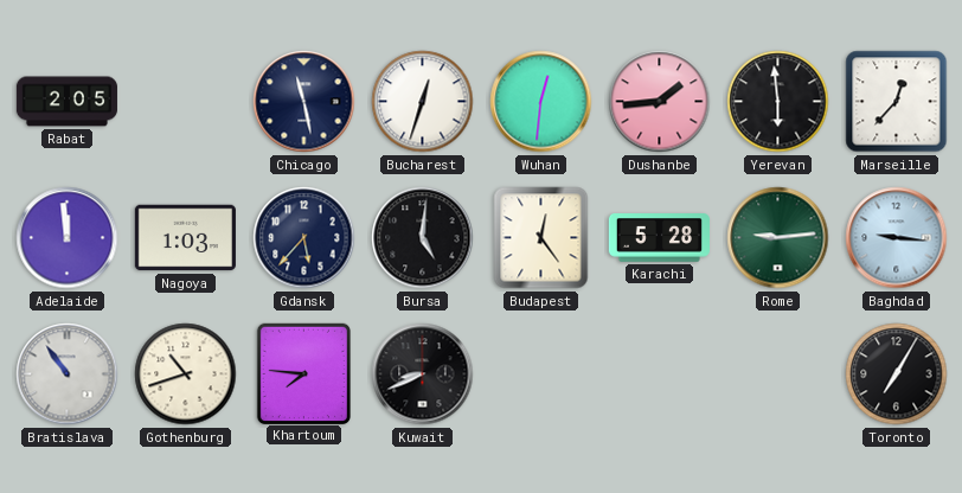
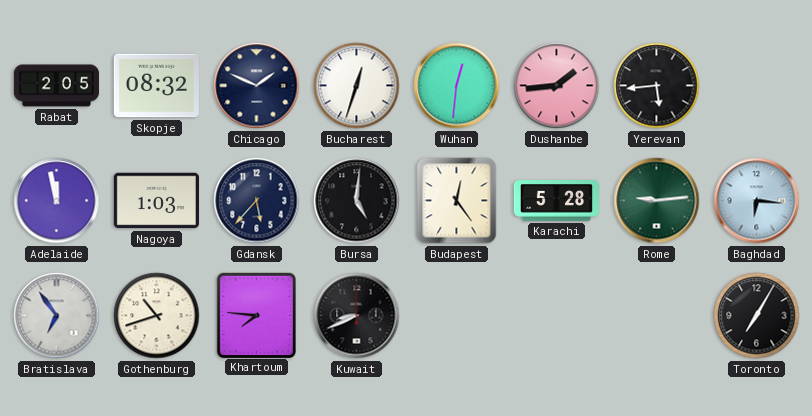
Skopje: none -> 08:32 (156, 86)
Chicago: 11:28 -> 1:49 (257, 86)
Yerevan: 5:59 -> 5:44 (657, 86)
Marseille: 12:37 -> none (897, 102)
Adelaide: 11:59 -> 11:58 (57, 201)
Baghdad: 9:16 -> 6:16 (757, 201)
Bratislava: 10:54 -> 6:54 (57, 316)
